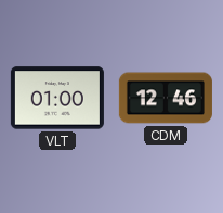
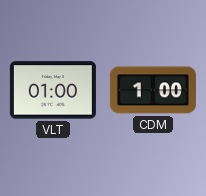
CDM: 12:46 -> 1:00 (153, 90)
